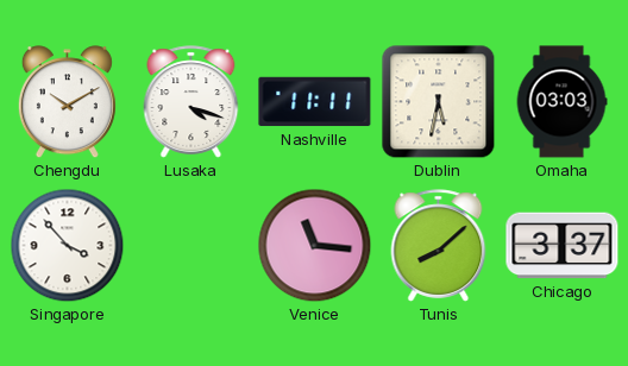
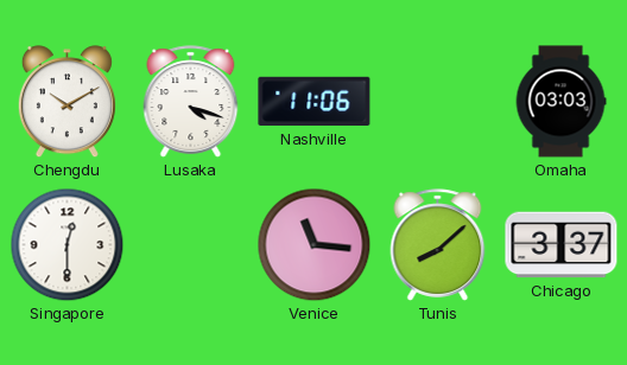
Nashville: 11:11 -> 11:06 (315, 102)
Dublin: 5:32 -> none (439, 102)
Singapore: 3:53 -> 12:30 (68, 245)
